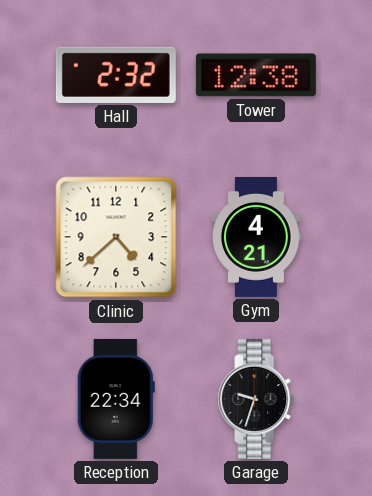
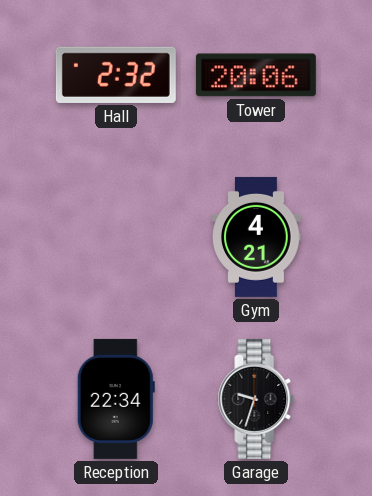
Tower: 12:38 -> 20:06 (256, 75)
Clinic: 4:38 -> none (116, 237)
